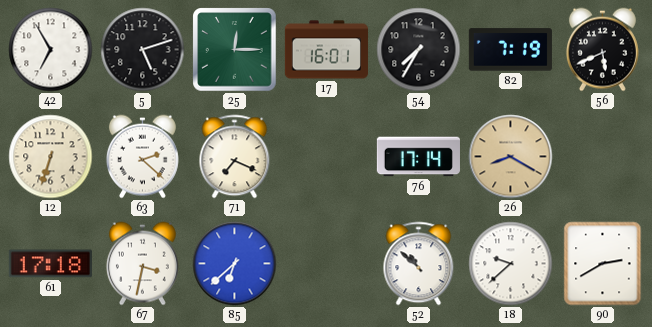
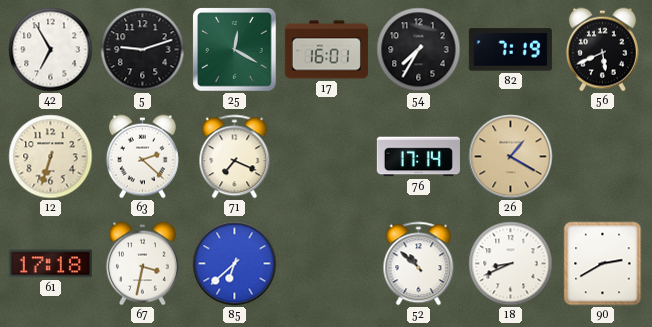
5: 5:12 -> 9:12 (143, 50)
25: 12:15 -> 12:20 (235, 50)
26: 8:20 -> 1:20 (511, 157)
18: 9:38 -> 8:41 (511, 264)
